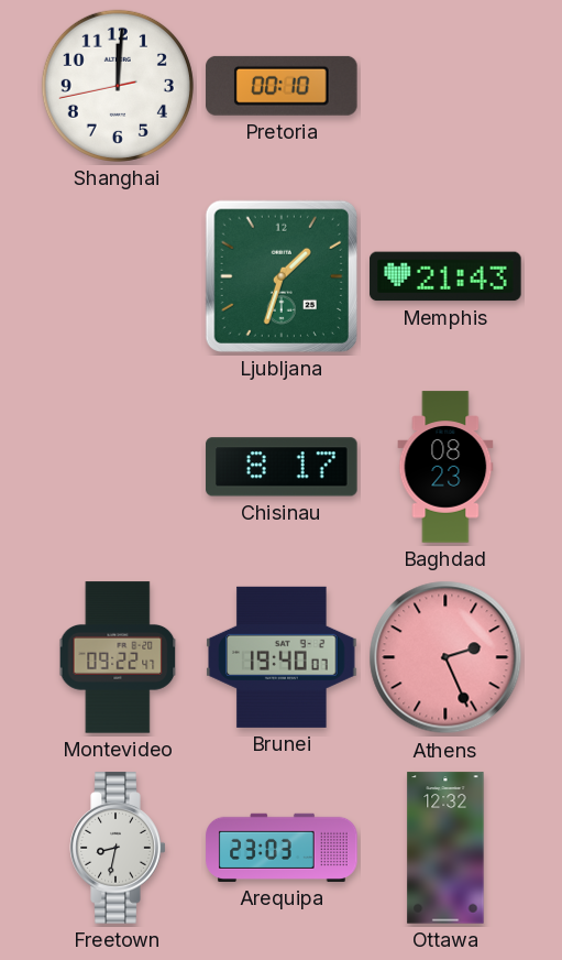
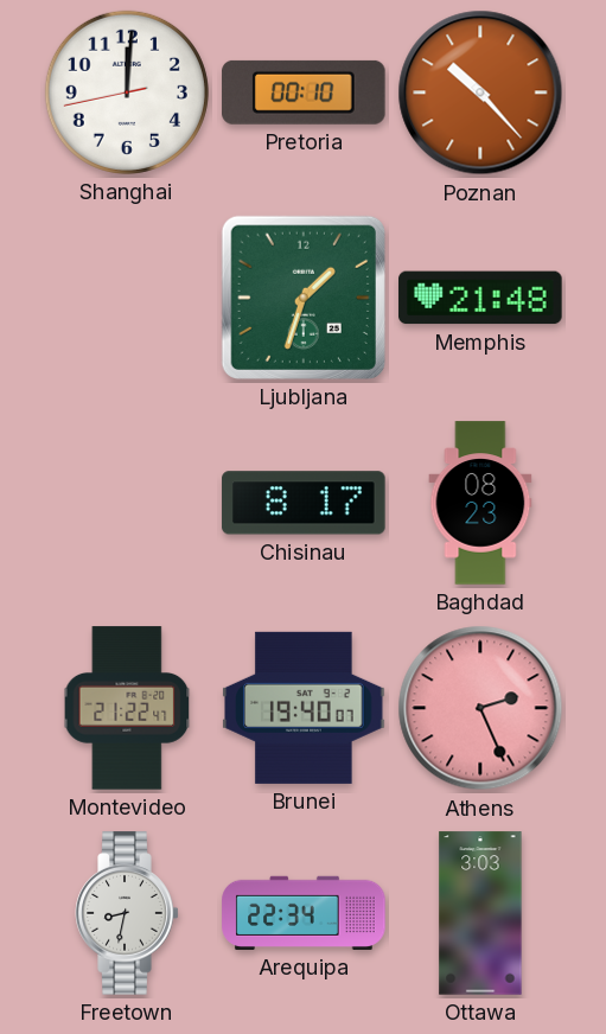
Poznan: none -> 10:23 (480, 92)
Memphis: 21:43 -> 21:48 (480, 298)
Montevideo: 09:22 -> 21:22 (127, 708)
Arequipa: 23:03 -> 22:34 (304, 913)
Ottawa: 12:32 -> 3:03 (480, 913)
